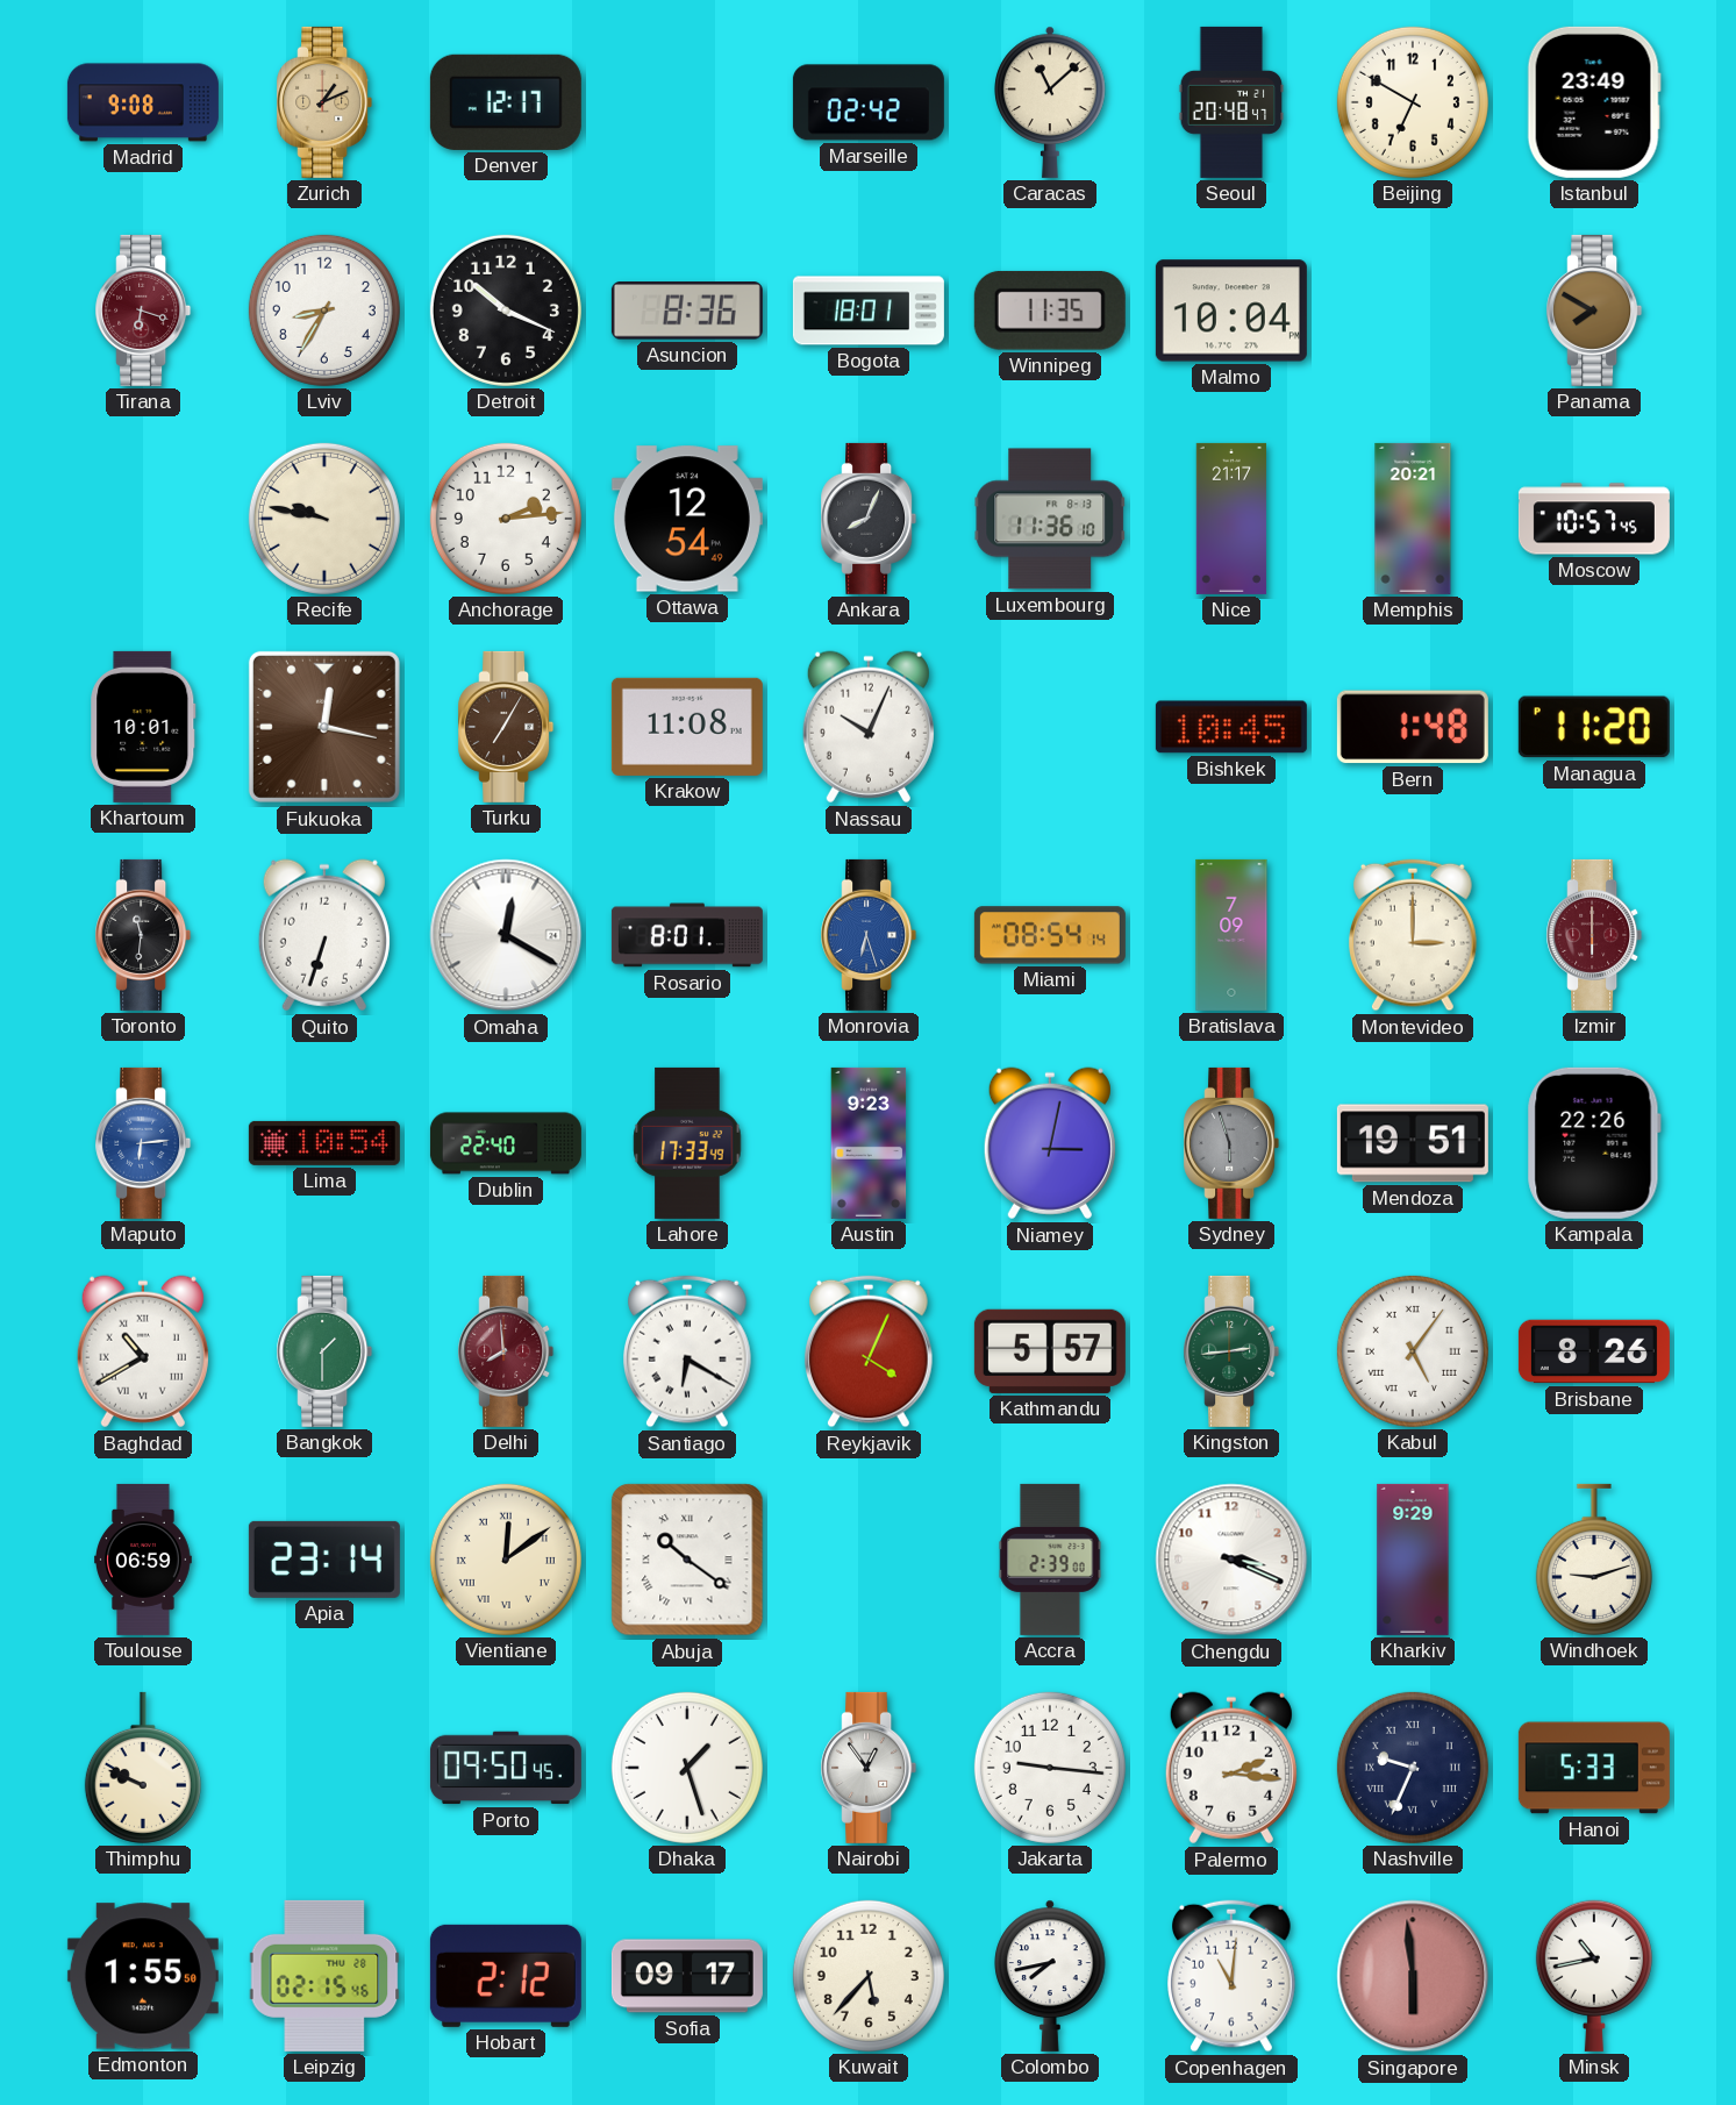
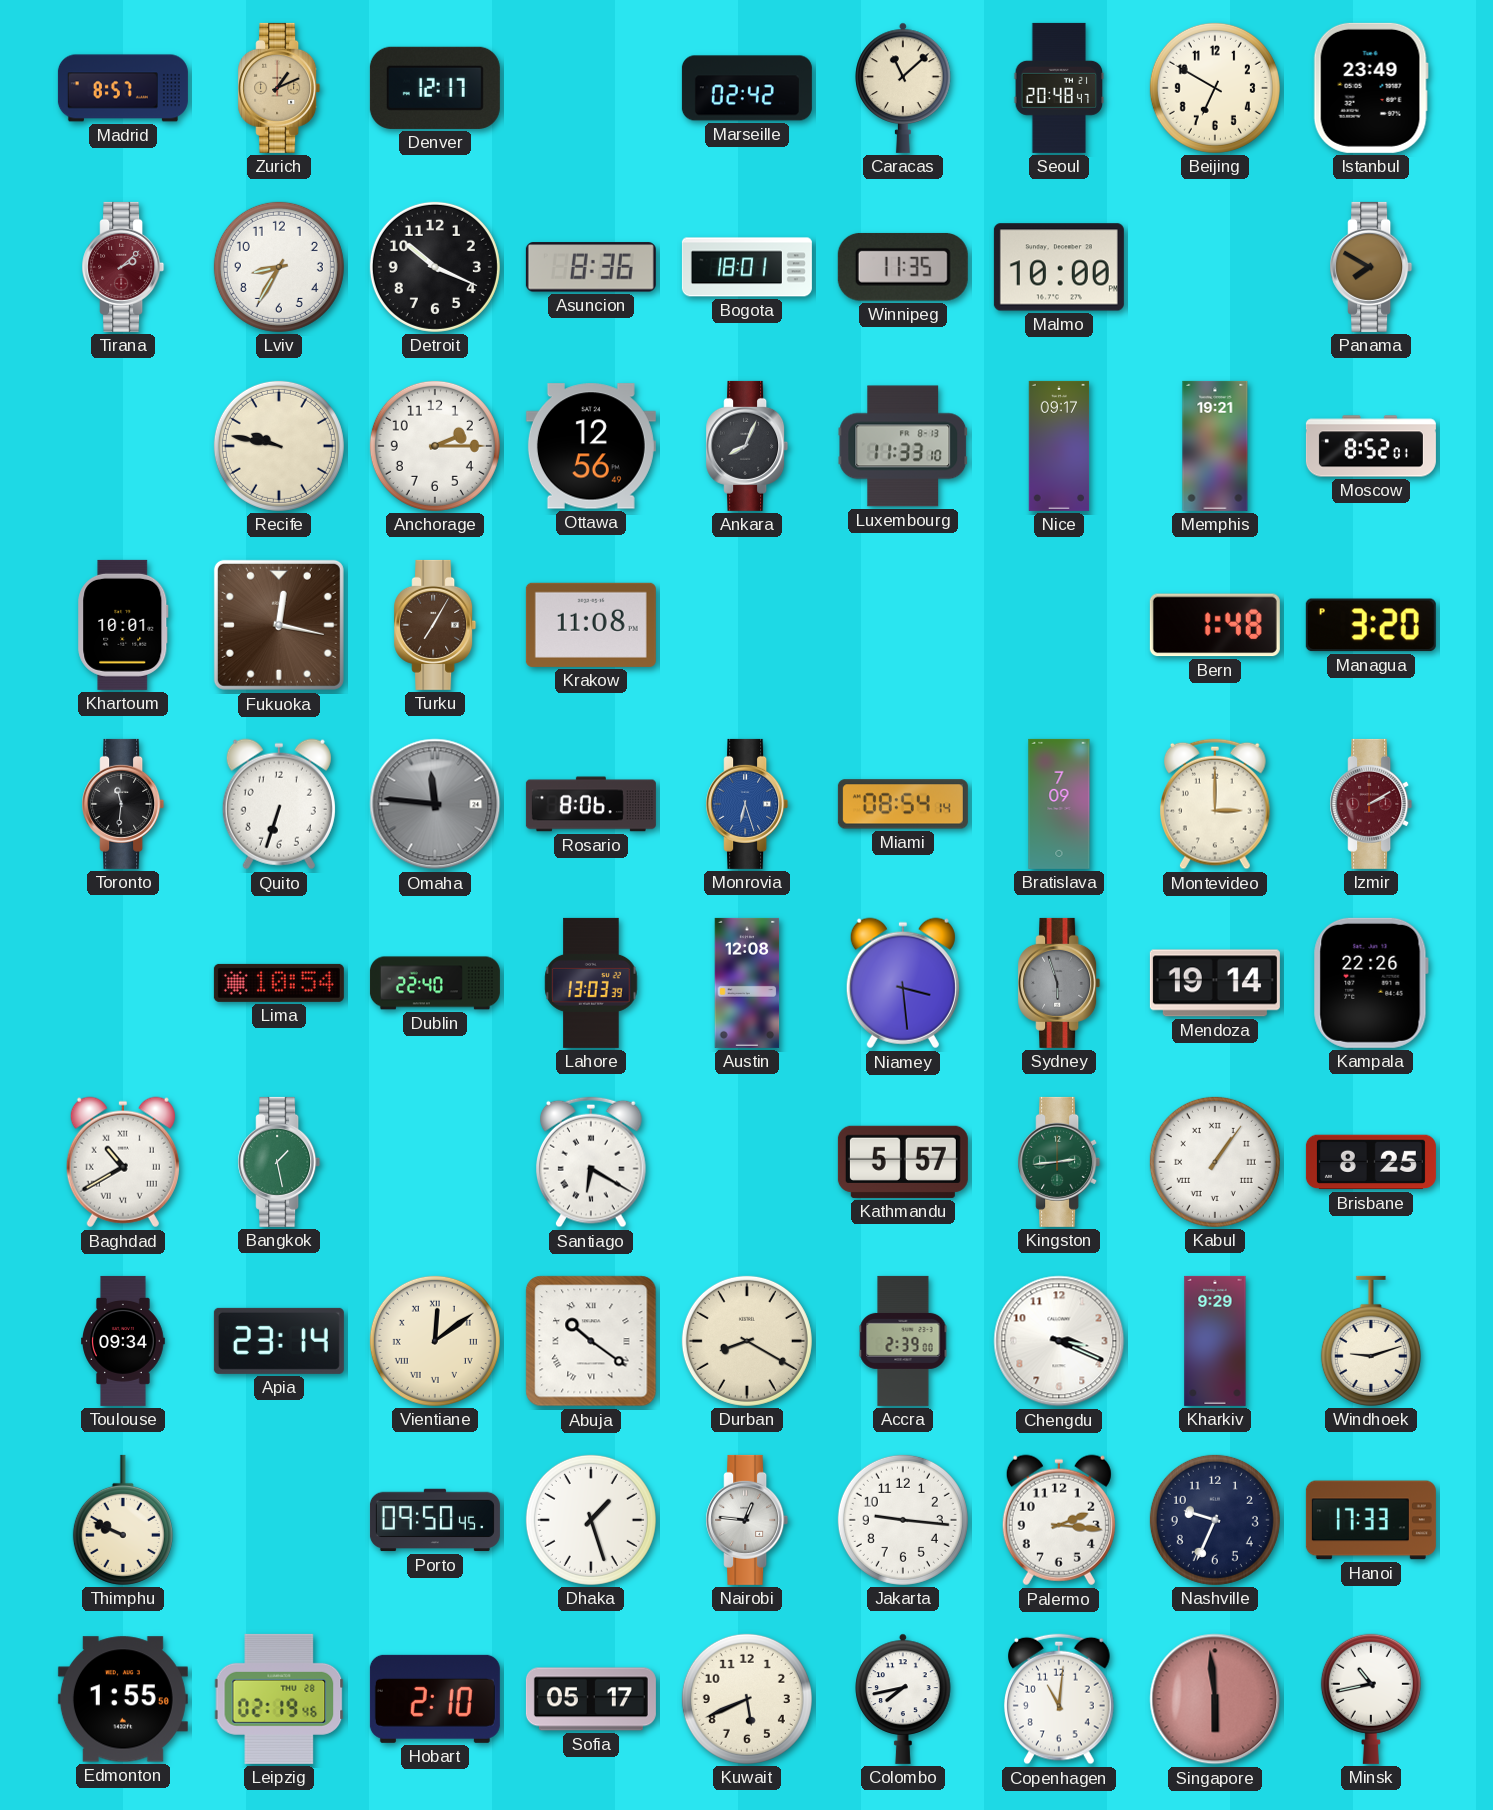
Madrid: 9:08 -> 8:57 (123, 88)
Tirana: 6:18 -> 2:08 (123, 267)
Malmo: 10:04 -> 10:00 (1059, 267)
Anchorage: 2:14 -> 2:15 (435, 446)
Ottawa: 12:54 -> 12:56 (591, 446)
Luxembourg: 11:36 -> 11:33 (903, 446)
Nice: 21:17 -> 09:17 (1059, 446)
Memphis: 20:21 -> 19:21 (1215, 446)
Moscow: 10:57 -> 8:52 (1371, 446)
Nassau: 10:04 -> none (869, 727)
Bishkek: 10:45 -> none (1231, 727)
Managua: 11:20 -> 3:20 (1371, 625)
Omaha: 12:20 -> 11:46 (435, 804)
Omaha dial: white -> grey (435, 804)
Rosario: 8:01 -> 8:06 (591, 804)
Izmir: 6:00 -> 2:10 (1371, 804)
Maputo: 6:14 -> none (143, 1143)
Lahore: 17:33 -> 13:03 (591, 983)
Austin: 9:23 -> 12:08 (747, 983)
Niamey: 3:02 -> 3:29 (903, 983)
Mendoza: 19:51 -> 19:14 (1215, 983)
Bangkok: 1:30 -> 1:28 (279, 1162)
Delhi: 7:59 -> none (506, 1351)
Reykjavik: 4:04 -> none (870, 1351)
Kabul: 5:06 -> 1:06 (1215, 1162)
Brisbane: 8:26 -> 8:25 (1371, 1162)
Toulouse: 06:59 -> 09:34 (124, 1341)
Durban: none -> 8:20 (747, 1341)
Nairobi: 12:54 -> 12:46 (747, 1520)
Nashville numerals: Roman -> Arabic (1215, 1520)
Hanoi: 5:33 -> 17:33 (1371, 1520)
Leipzig: 02:15 -> 02:19 (279, 1699)
Hobart: 2:12 -> 2:10 (435, 1699)
Sofia: 09:17 -> 05:17 (591, 1699)
Kuwait: 5:37 -> 5:41 (747, 1699)
